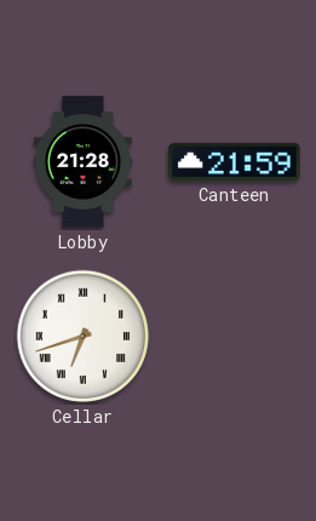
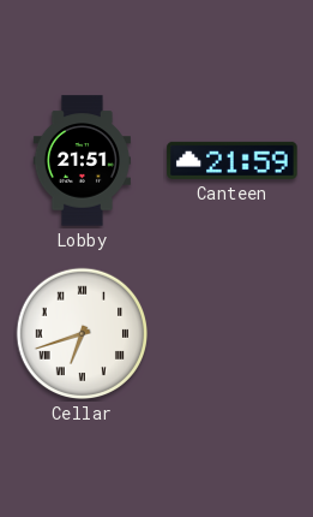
Lobby: 21:28 -> 21:51 (82, 161)
